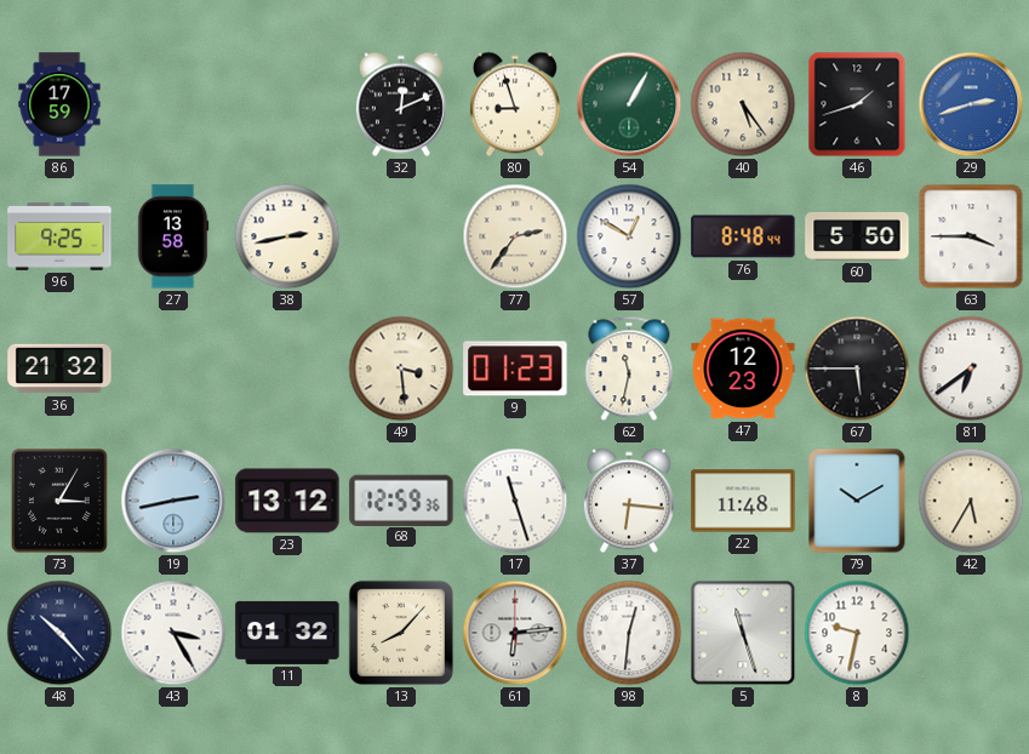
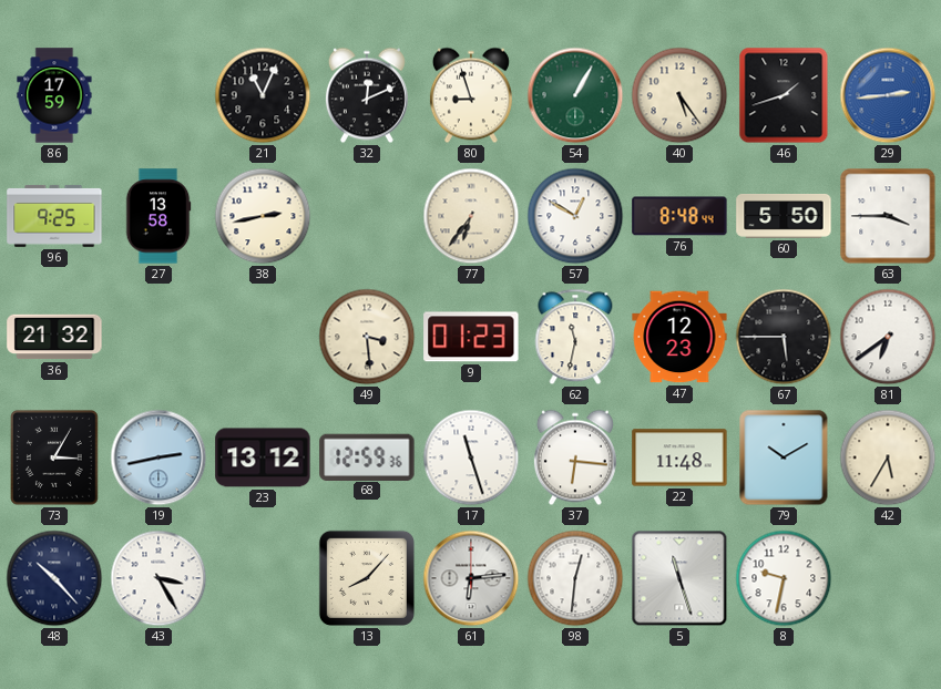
21: none -> 11:04 (263, 95)
29: 2:42 -> 2:44 (888, 95)
77: 2:36 -> 6:36 (471, 216)
11: 01:32 -> none (287, 633)
